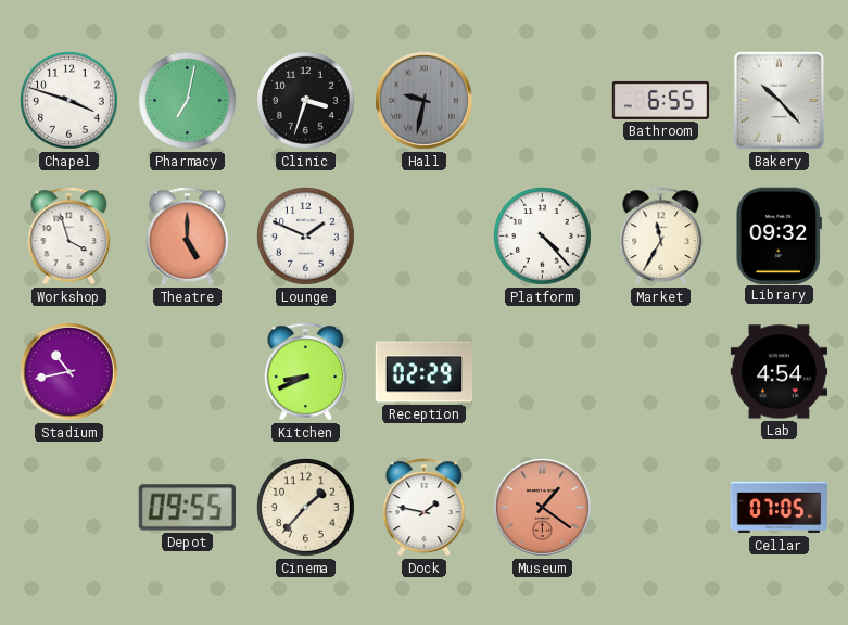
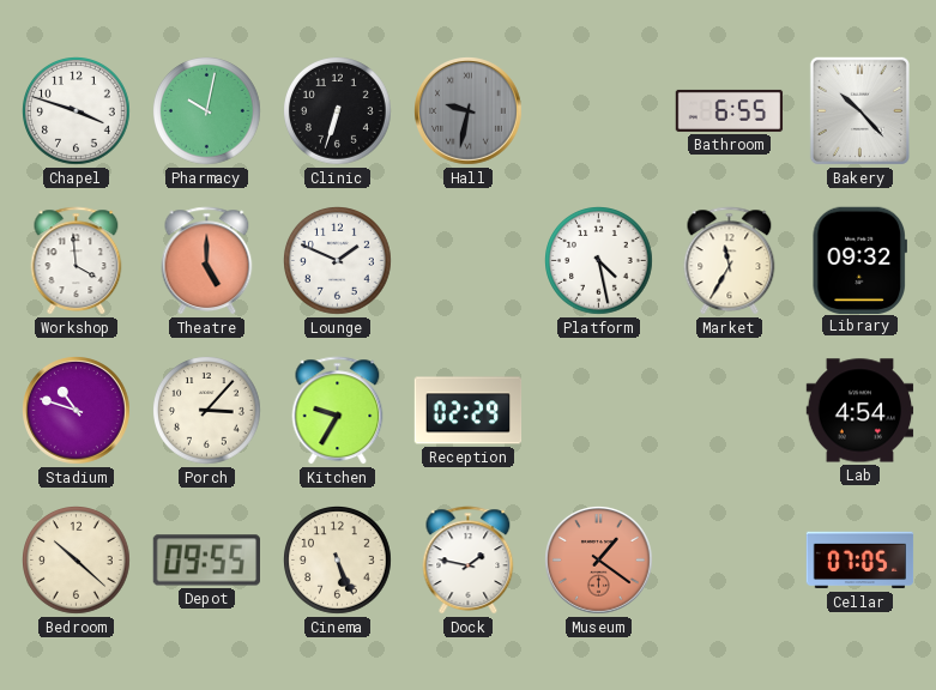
Pharmacy: 7:02 -> 10:02 (207, 111)
Clinic: 3:33 -> 6:33 (338, 111)
Workshop: 3:57 -> 3:59 (77, 261)
Platform: 4:23 -> 4:28 (599, 261)
Stadium: 10:43 -> 10:48 (77, 411)
Porch: none -> 3:07 (207, 411)
Kitchen: 8:41 -> 9:35 (338, 411)
Bedroom: none -> 10:22 (77, 561)
Cinema: 1:37 -> 5:26 (338, 561)
